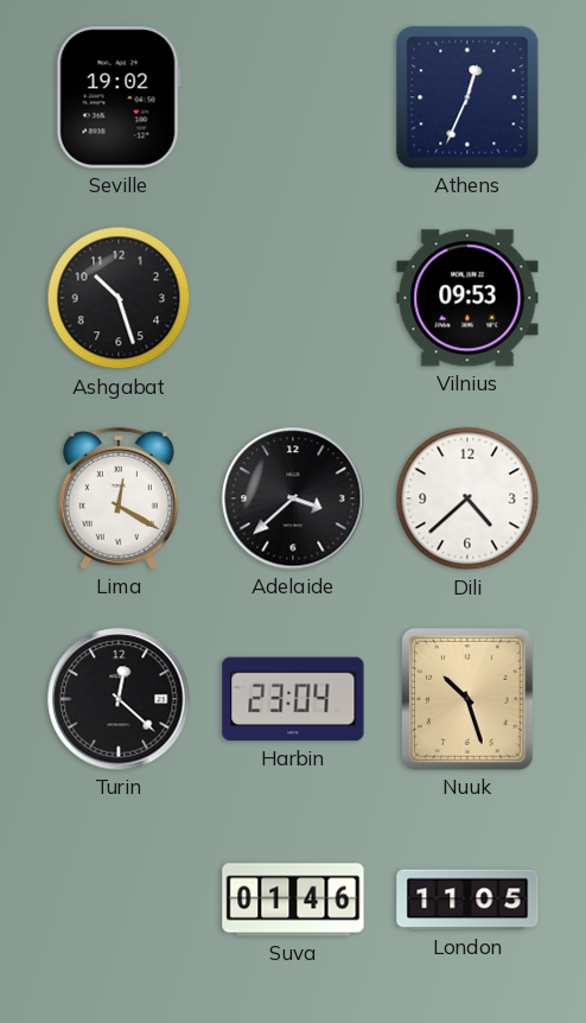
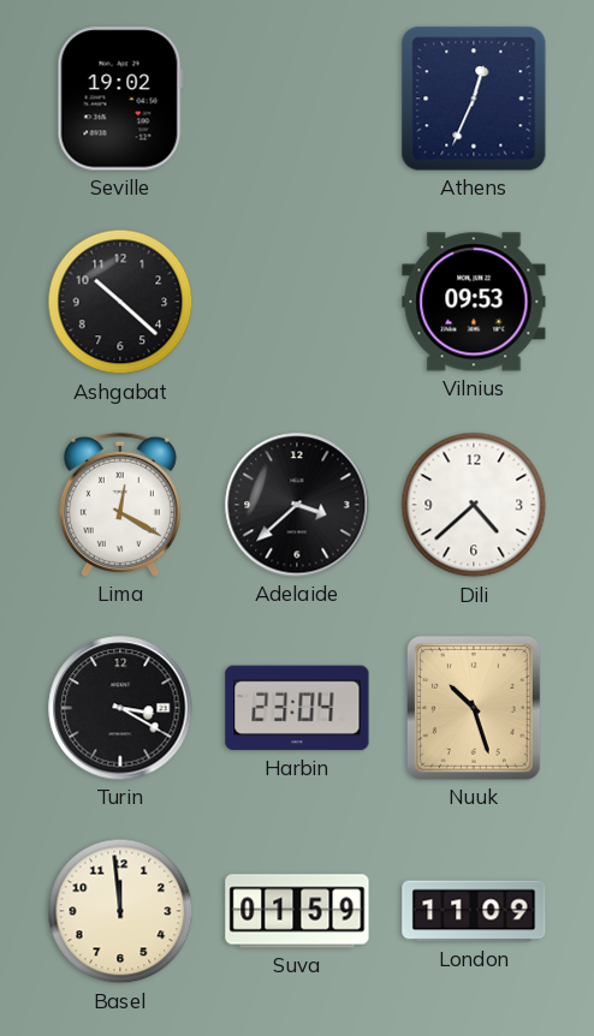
Ashgabat: 10:27 -> 10:22 (120, 302)
Turin: 12:22 -> 3:20 (120, 708)
Basel: none -> 11:59 (120, 911)
Suva: 01:46 -> 01:59 (297, 911)
London: 11:05 -> 11:09 (474, 911)
